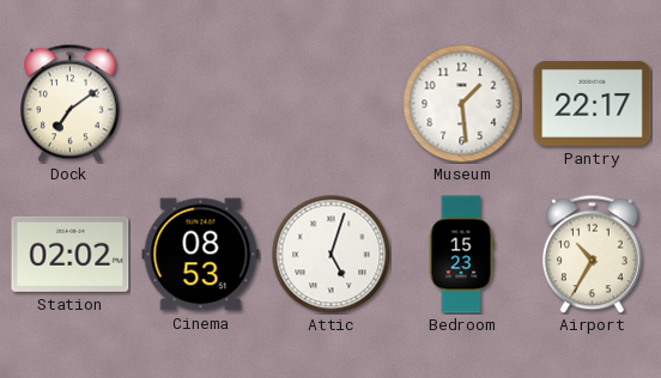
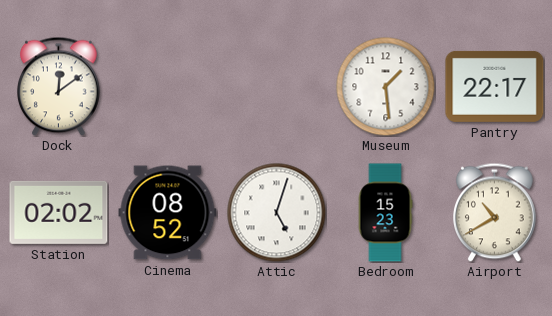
Dock: 7:09 -> 12:09 (59, 86)
Cinema: 08:53 -> 08:52 (168, 213)
Airport: 10:35 -> 10:40 (495, 212)
